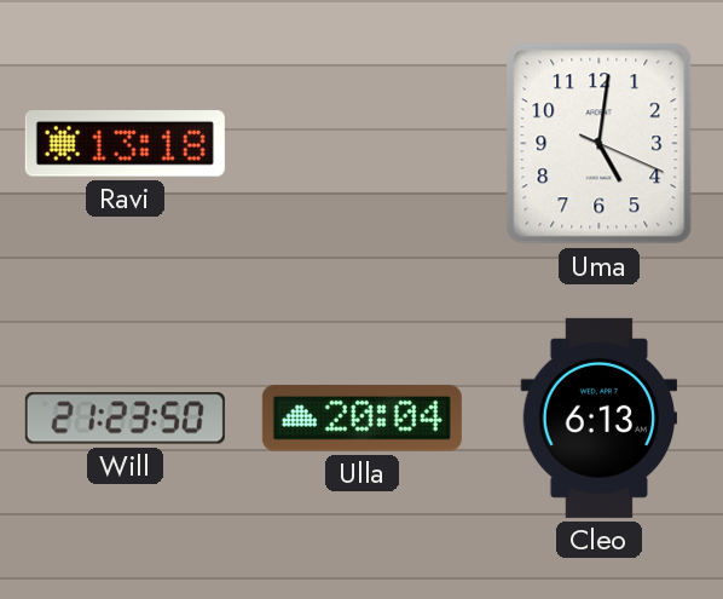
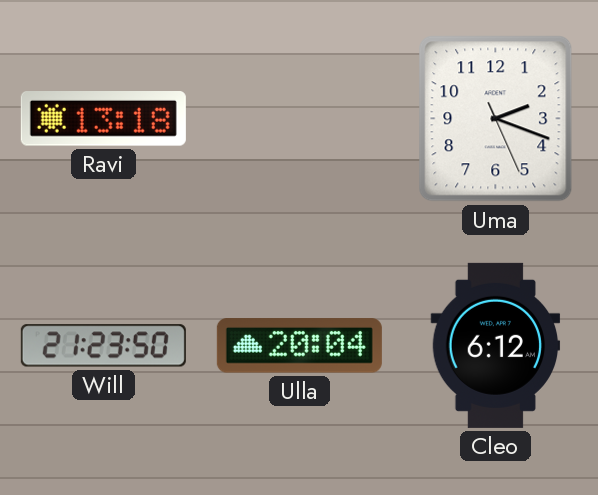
Uma: 5:01 -> 2:18 (496, 119)
Cleo: 6:13 -> 6:12 (496, 345)
